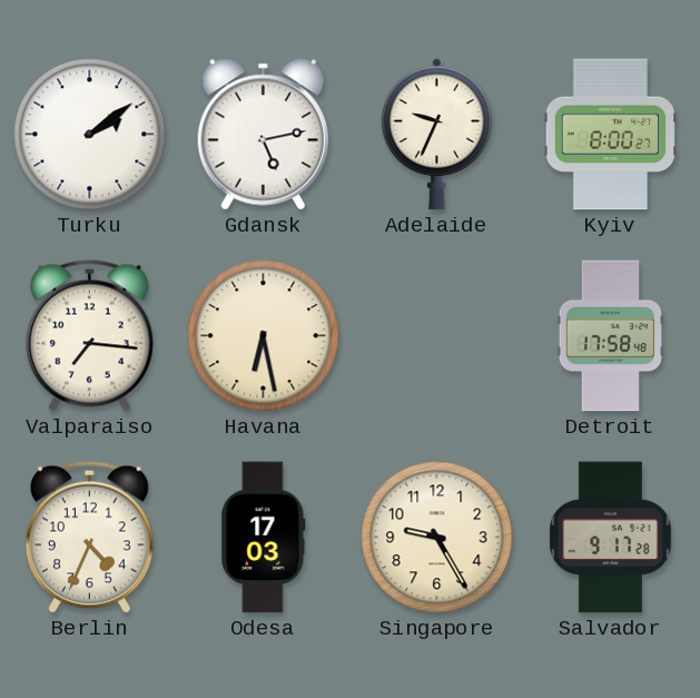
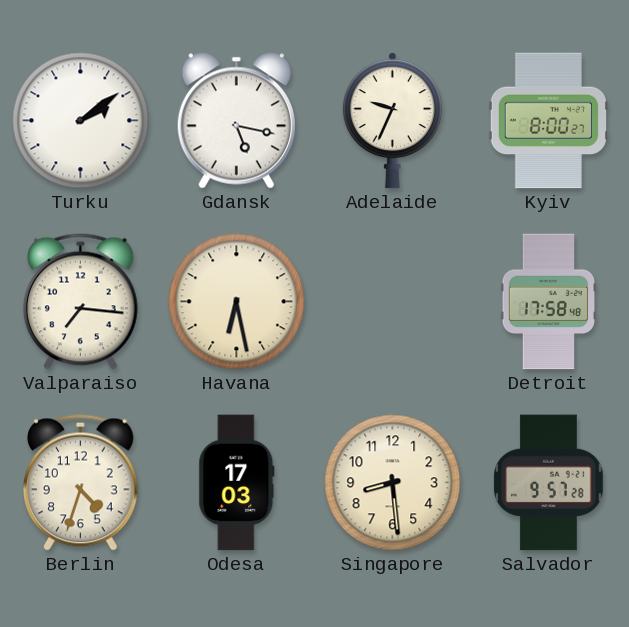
Gdansk: 5:13 -> 5:17 (236, 121)
Berlin: 4:34 -> 4:33 (80, 482)
Singapore: 9:25 -> 8:29 (393, 483)
Salvador: 9:17 -> 9:57 (549, 483)
